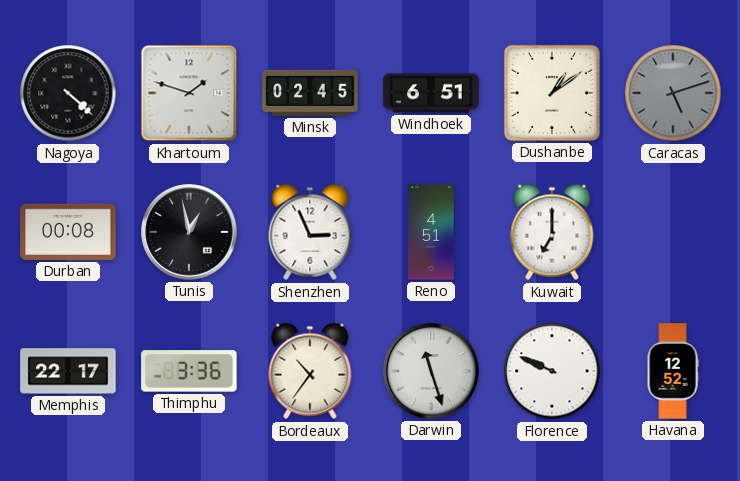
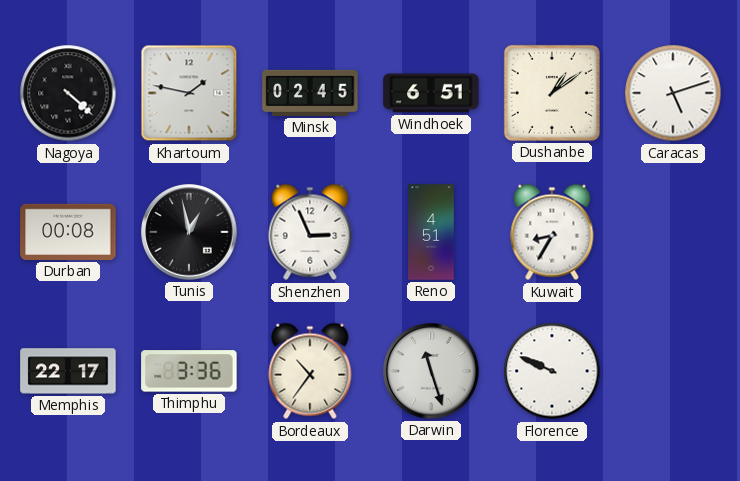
Khartoum: 1:48 -> 1:47 (189, 93)
Caracas dial: grey -> white (673, 93)
Kuwait: 7:00 -> 8:35 (552, 232)
Havana: 12:52 -> none (673, 371)
